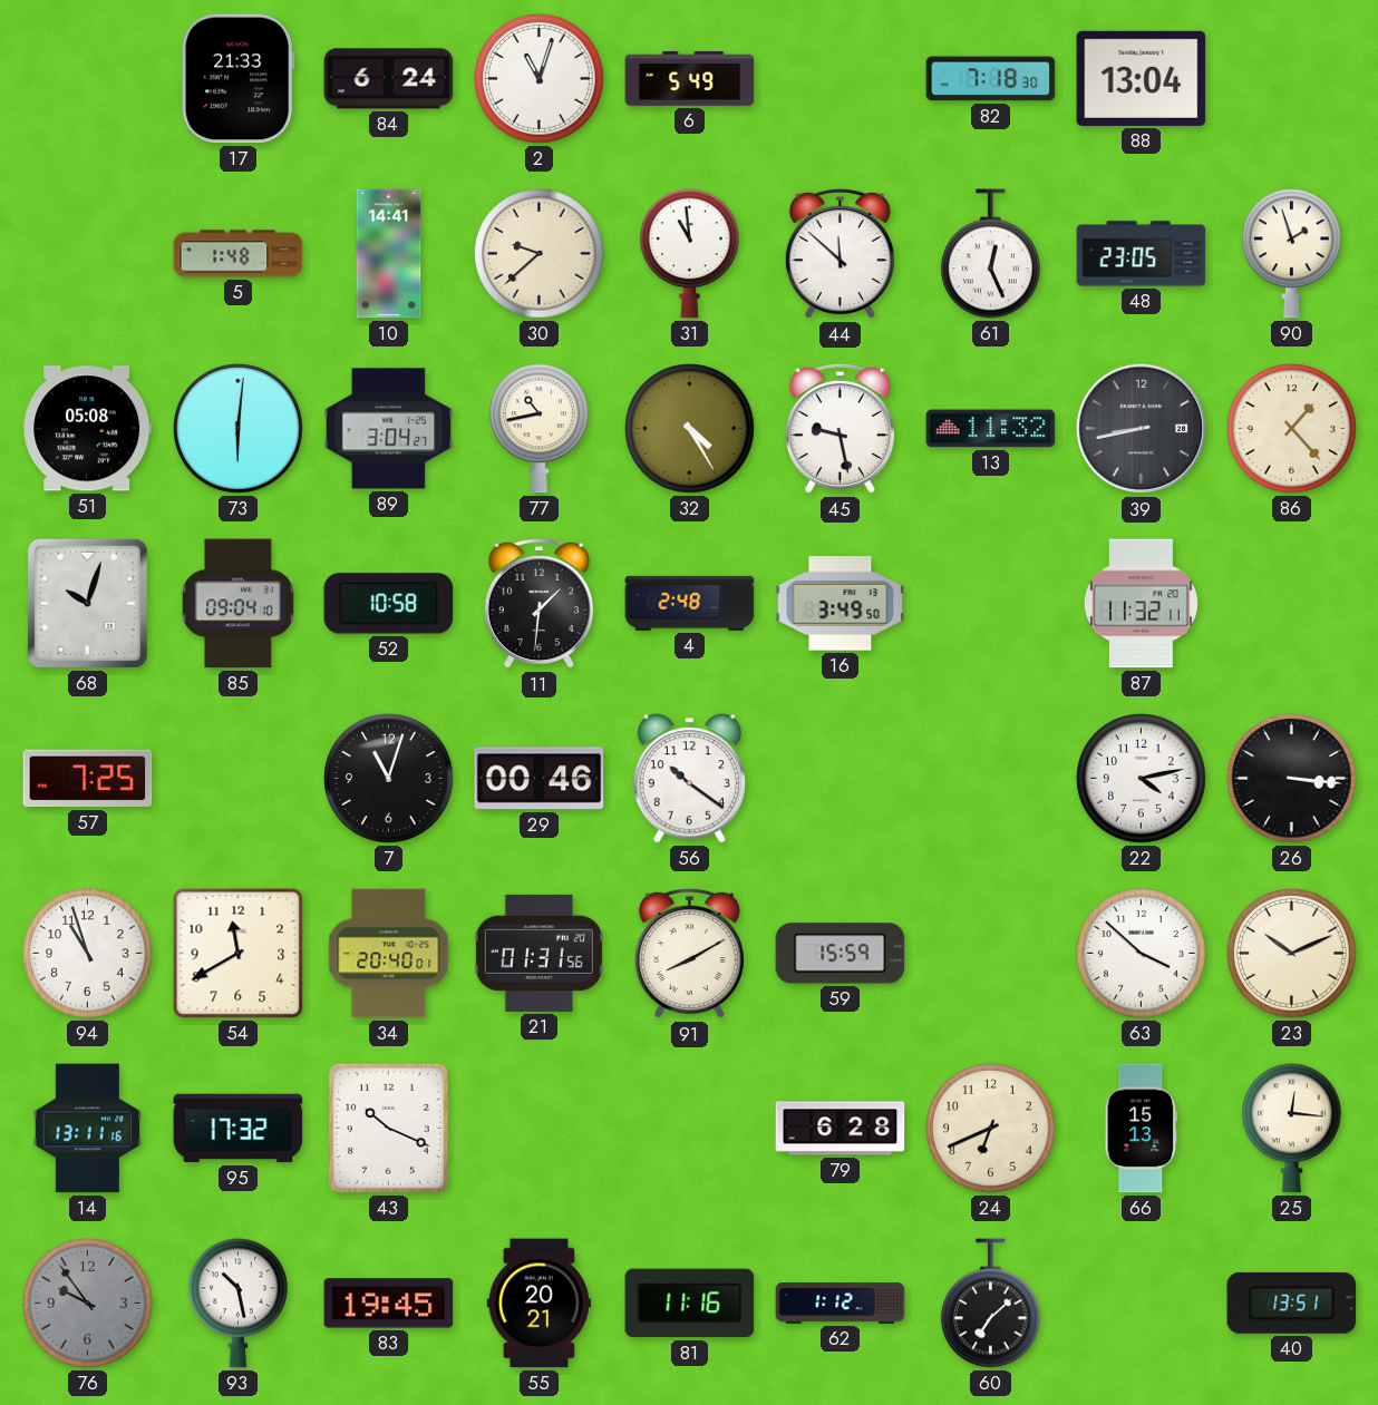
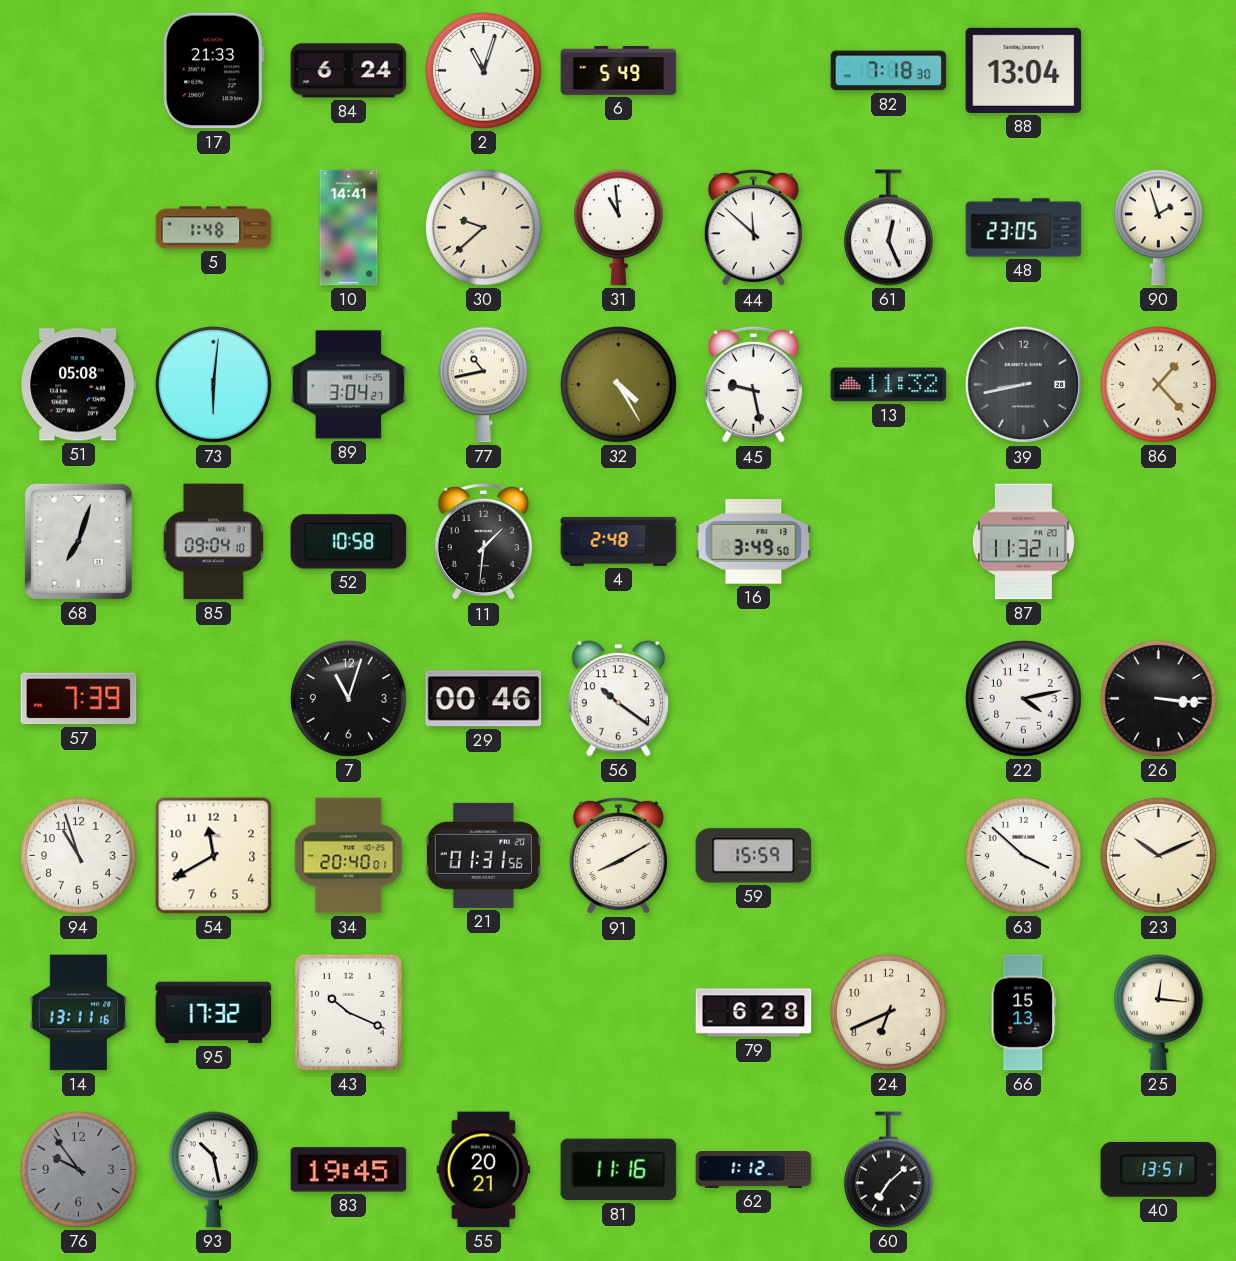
68: 10:03 -> 7:03 (78, 541)
57: 7:25 -> 7:39 (79, 699)
